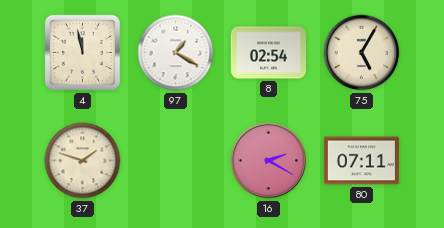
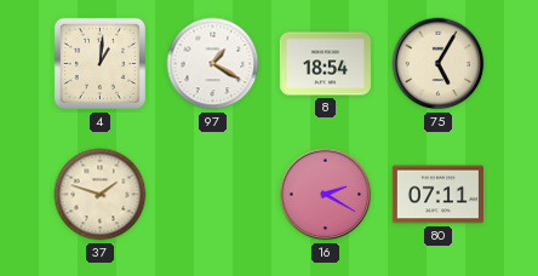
4: 11:58 -> 1:01 (99, 63)
8: 02:54 -> 18:54 (325, 64)
